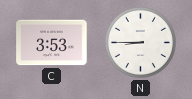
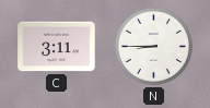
C: 3:53 -> 3:11 (57, 47)
